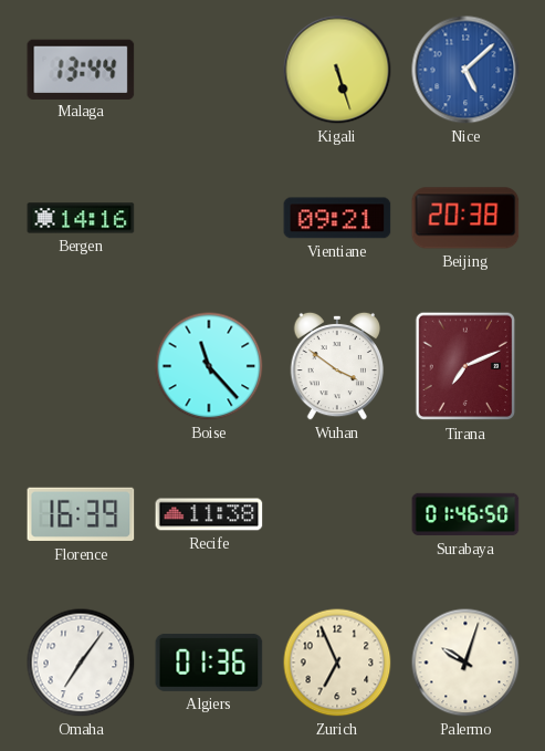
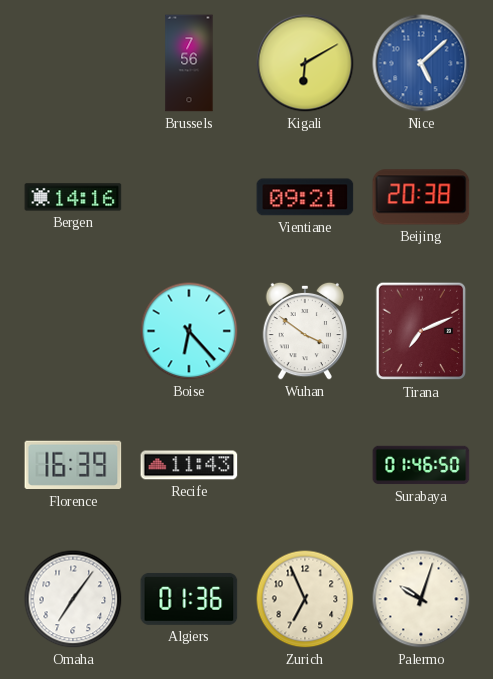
Malaga: 13:44 -> none (81, 69)
Brussels: none -> 7:56 (189, 63)
Kigali: 5:27 -> 6:10 (305, 63)
Boise: 11:23 -> 6:23 (189, 331)
Recife: 11:38 -> 11:43 (189, 465)
